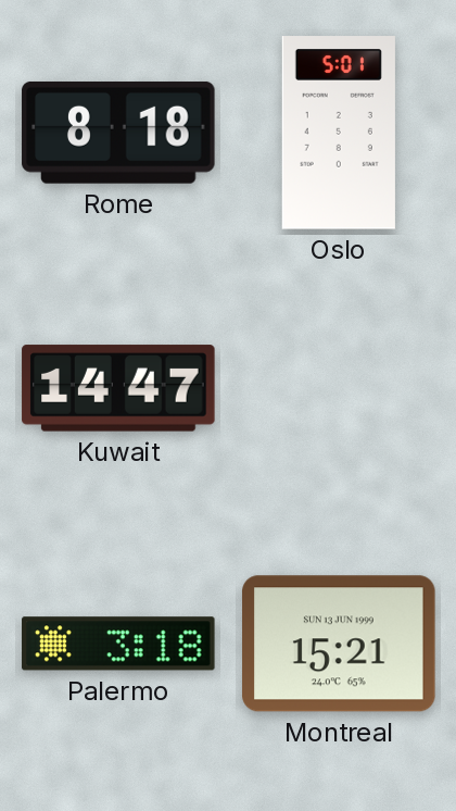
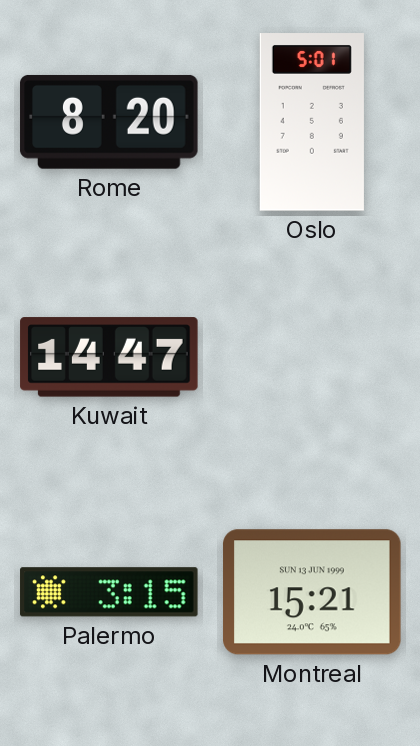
Rome: 8:18 -> 8:20 (109, 122)
Palermo: 3:18 -> 3:15 (109, 592)
